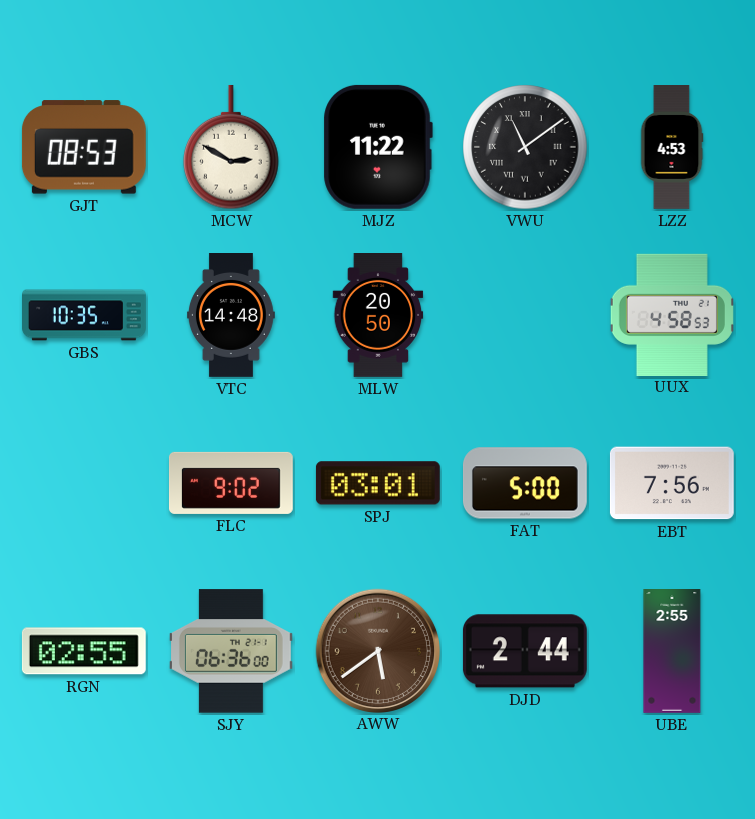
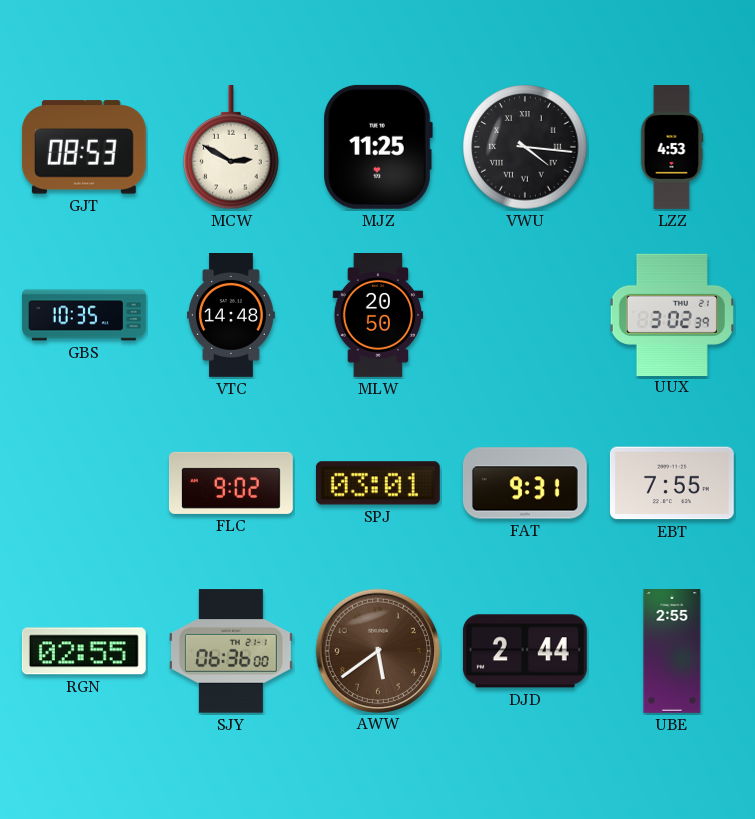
MJZ: 11:22 -> 11:25 (378, 147)
VWU: 11:09 -> 4:16 (525, 147)
UUX: 4:58 -> 3:02 (672, 314)
FAT: 5:00 -> 9:31 (525, 483)
EBT: 7:56 -> 7:55 (672, 483)
